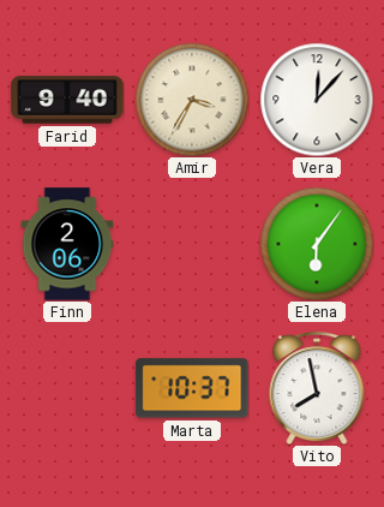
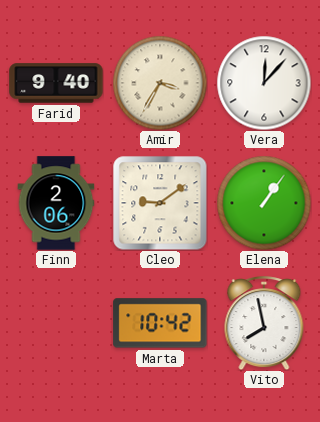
Cleo: none -> 9:09 (160, 203)
Elena: 6:06 -> 1:06 (264, 203)
Marta: 10:37 -> 10:42 (160, 323)
